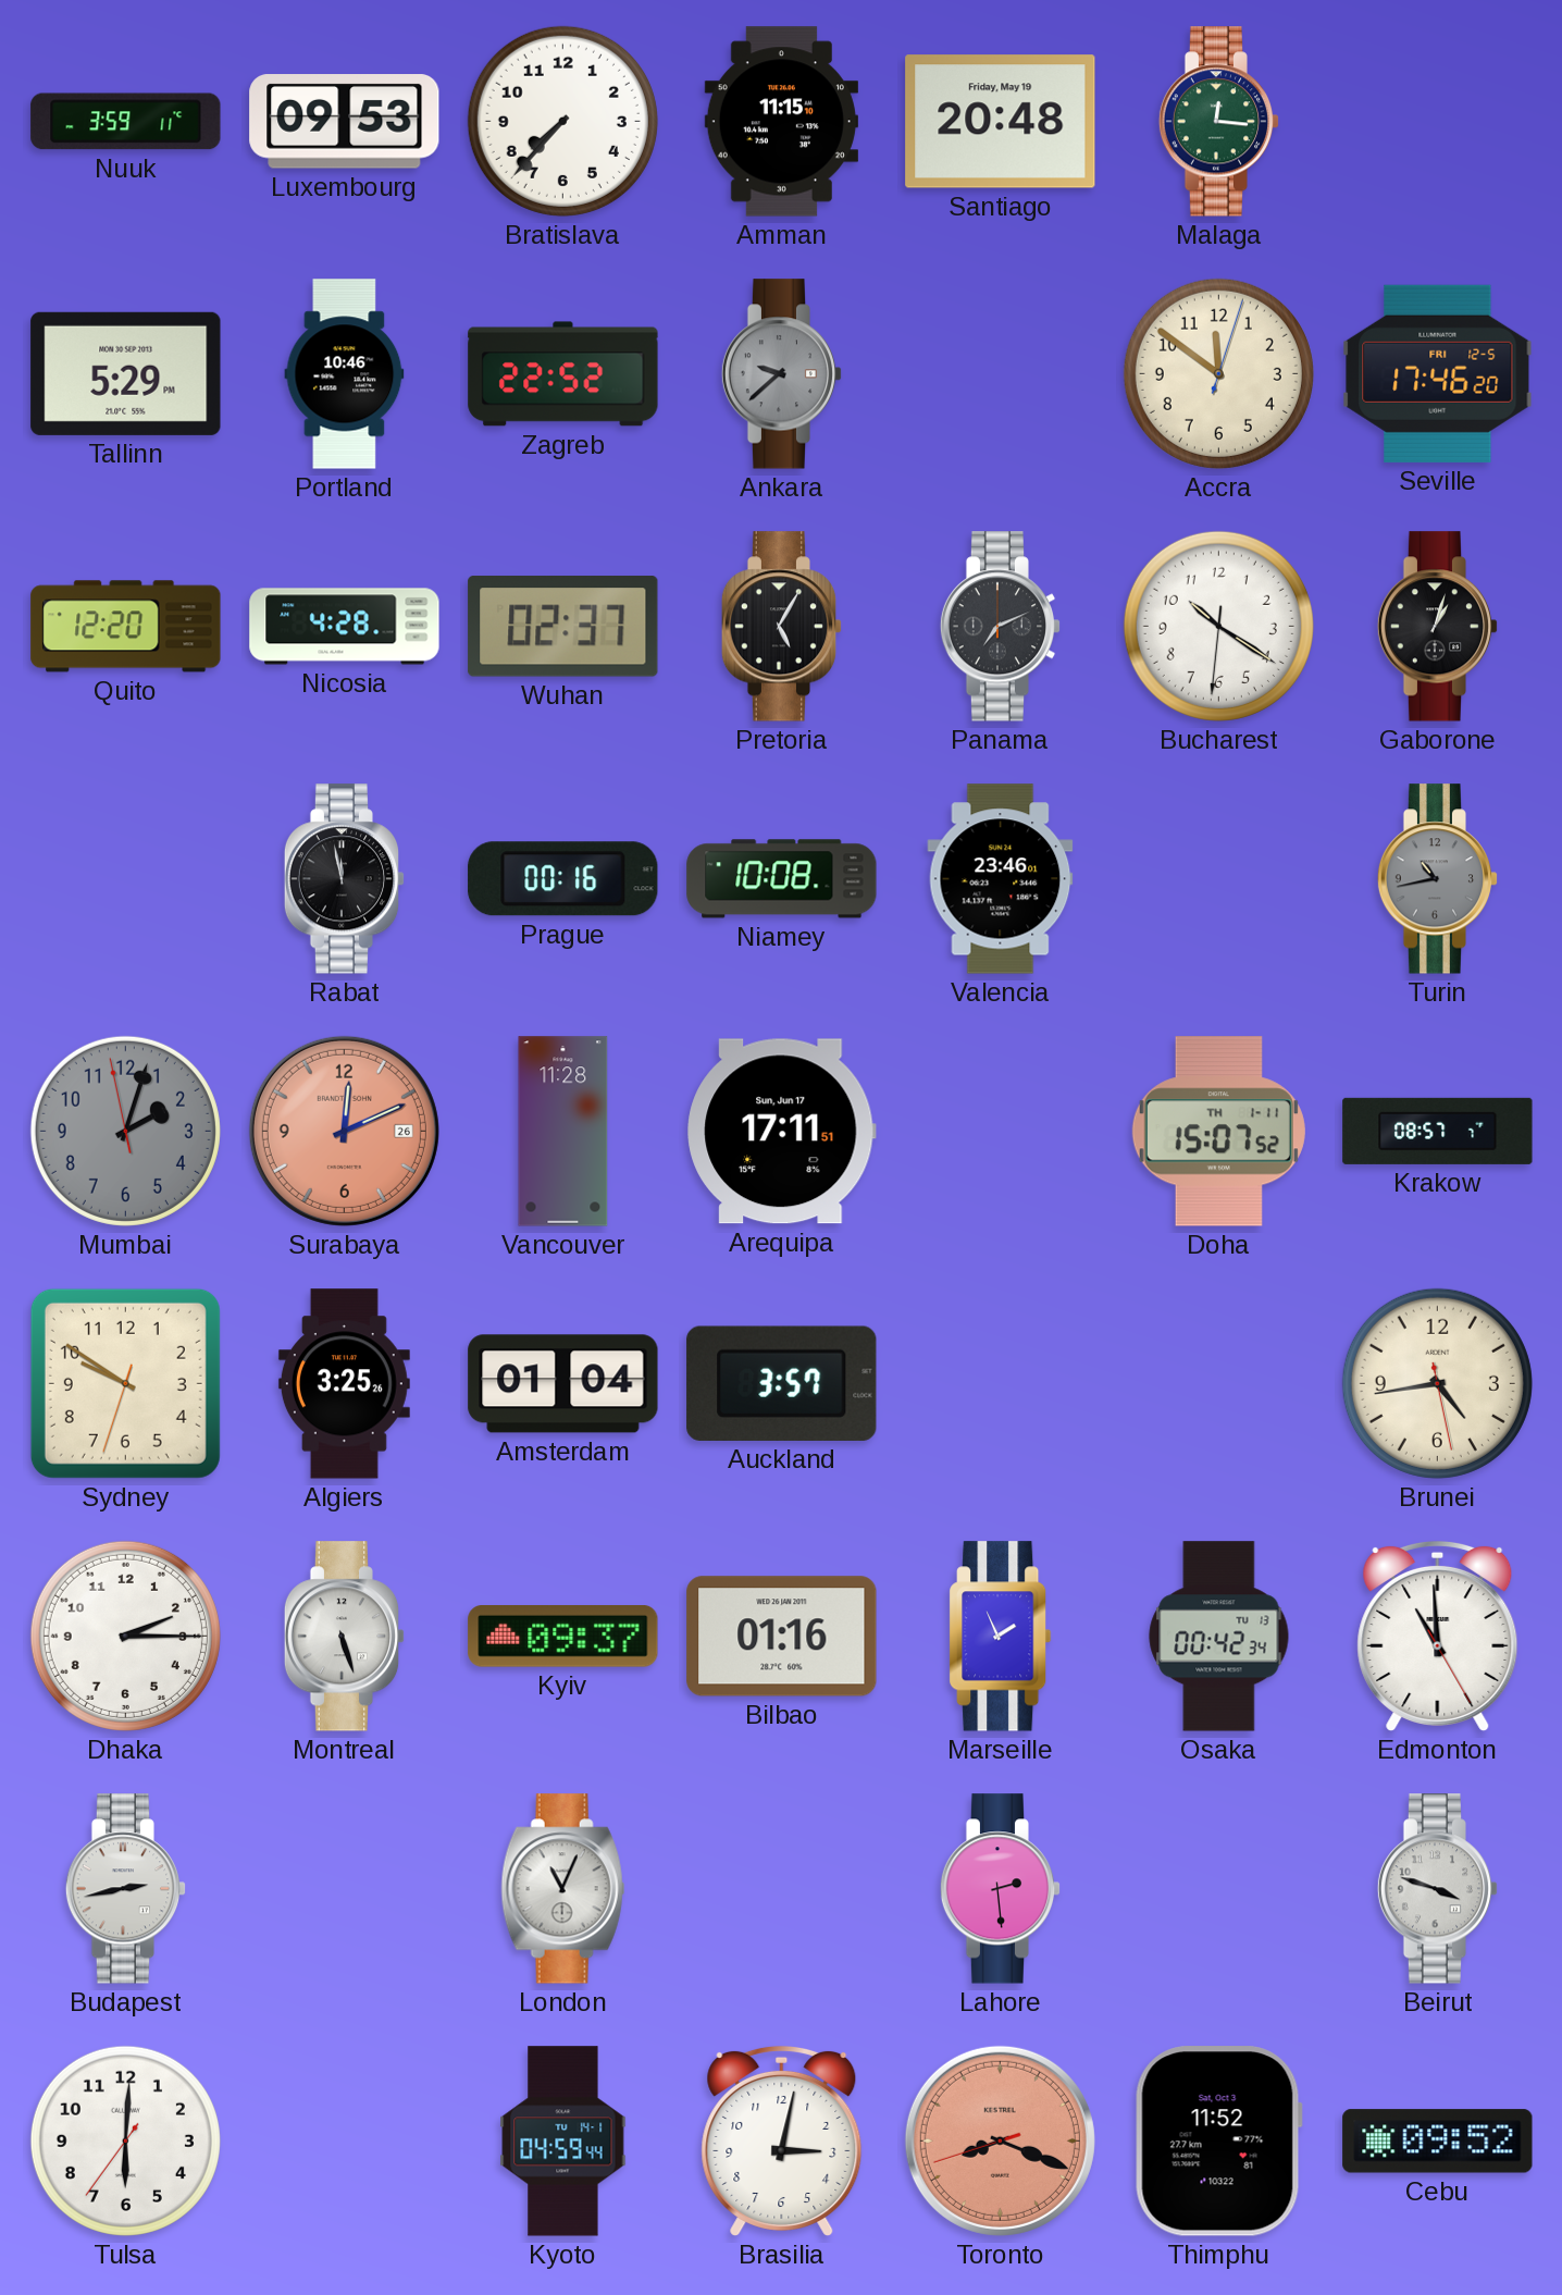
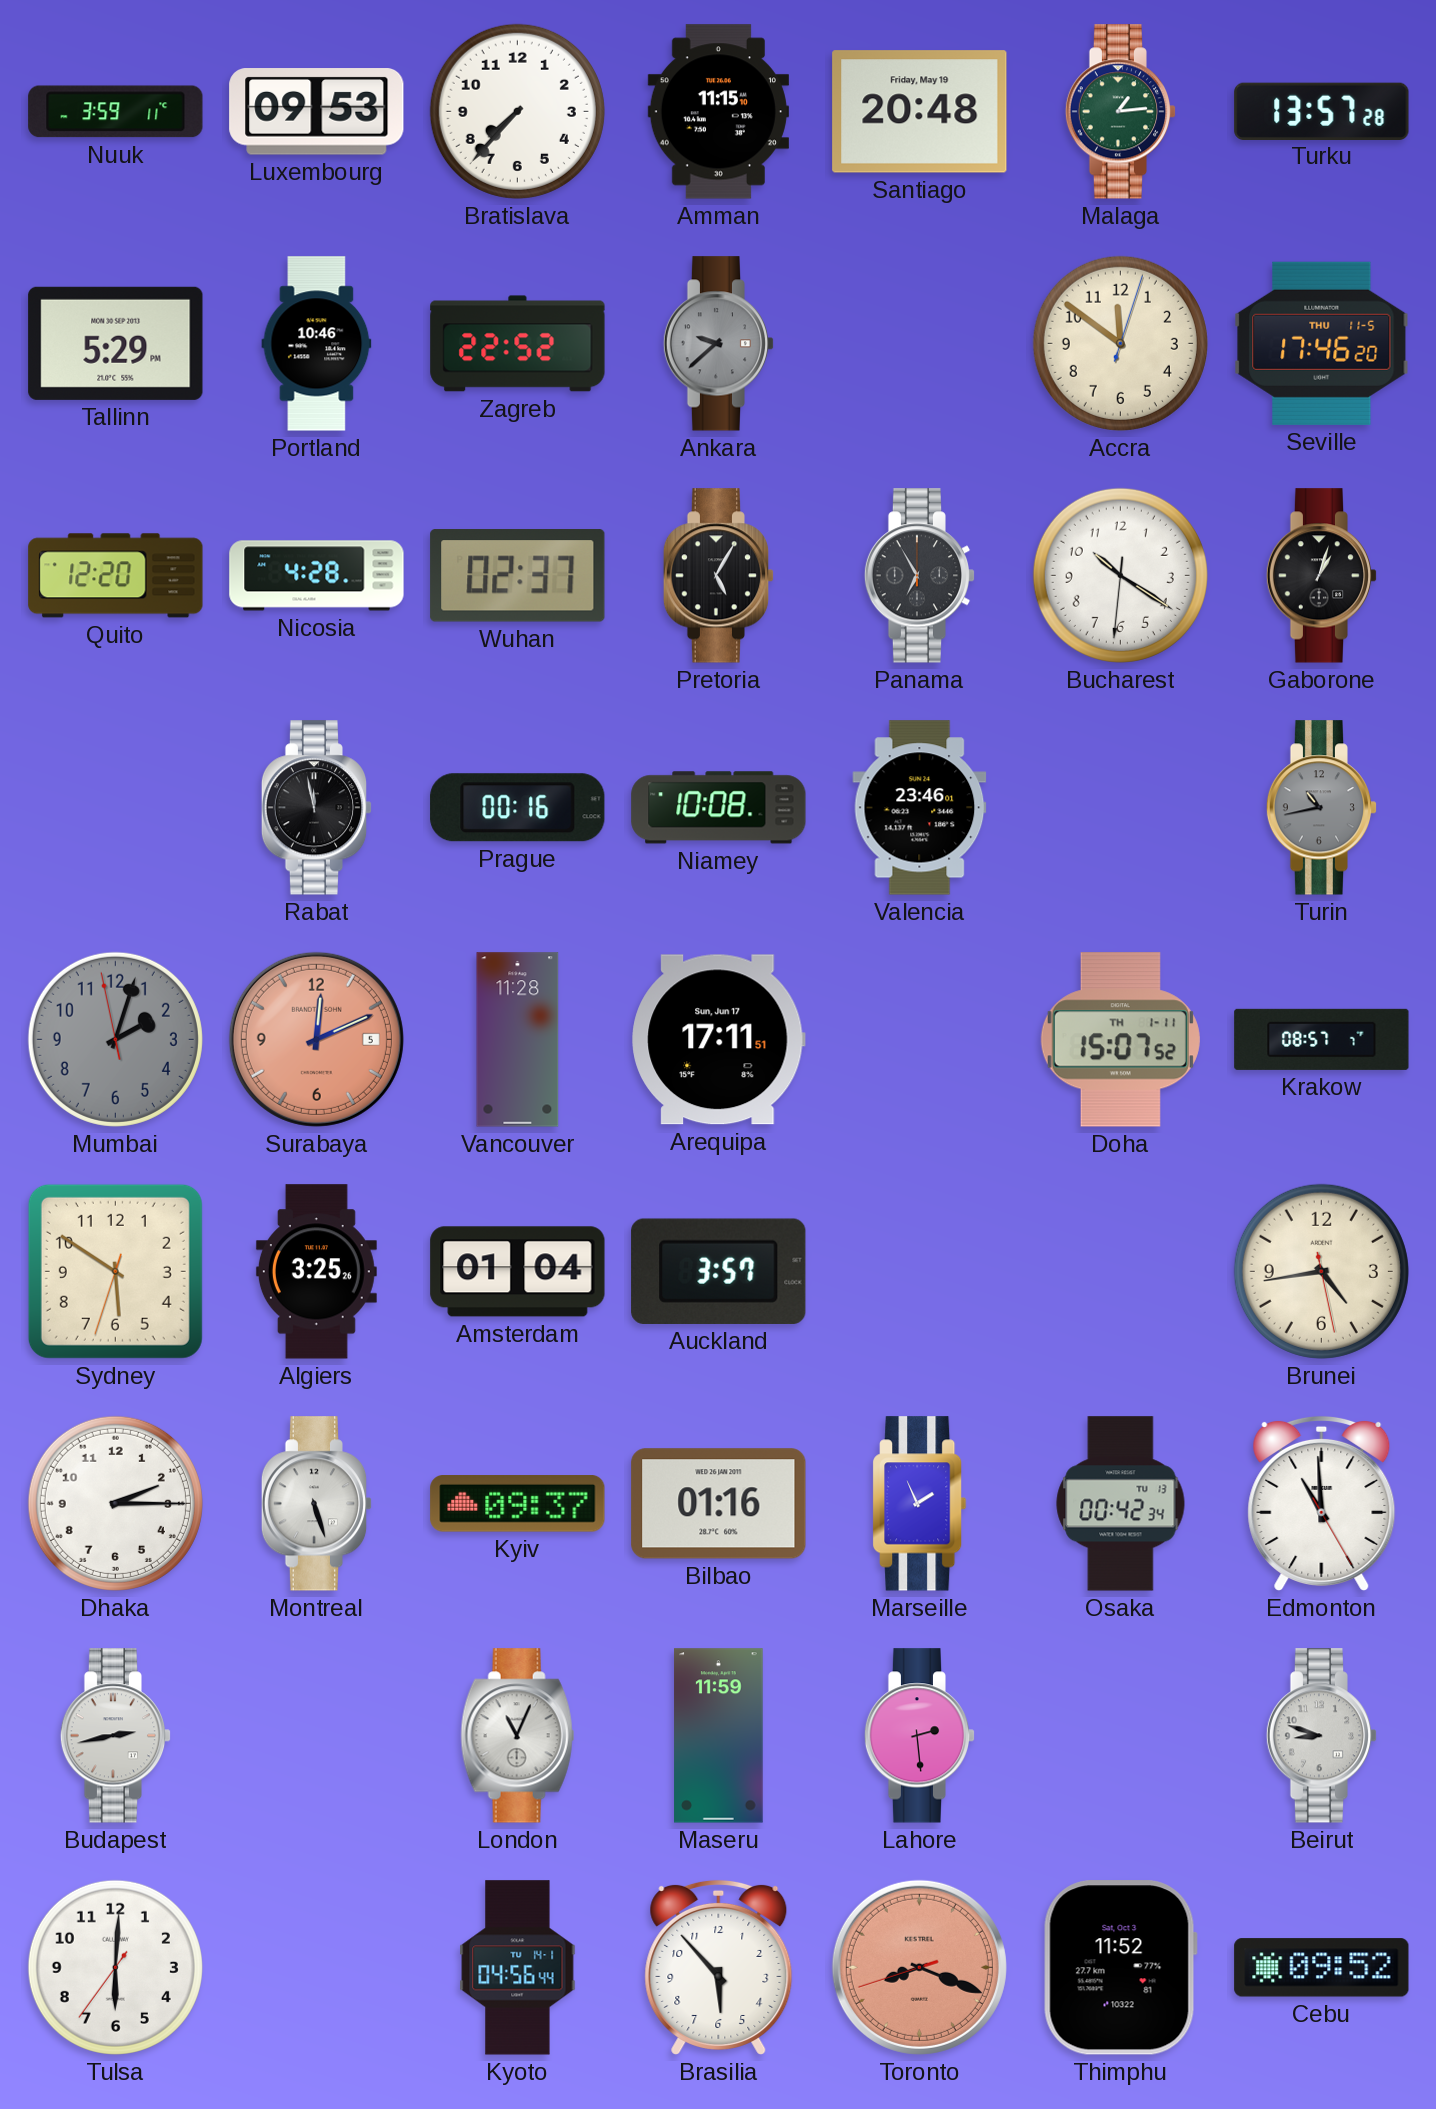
Malaga: 12:16 -> 1:14 (1121, 112)
Turku: none -> 13:57 (1322, 111)
Seville date: FRI 12-5 -> THU 11-5 (1322, 343)
Panama: 7:11 -> 6:55 (920, 576)
Surabaya date: 26 -> 5 (316, 1039)
Sydney: 9:50 -> 5:50 (115, 1271)
Maseru: none -> 11:59 (719, 1736)
Beirut: 3:48 -> 8:48 (1322, 1736)
Kyoto: 04:59 -> 04:56 (518, 1968)
Brasilia: 3:02 -> 5:53 (719, 1967)
